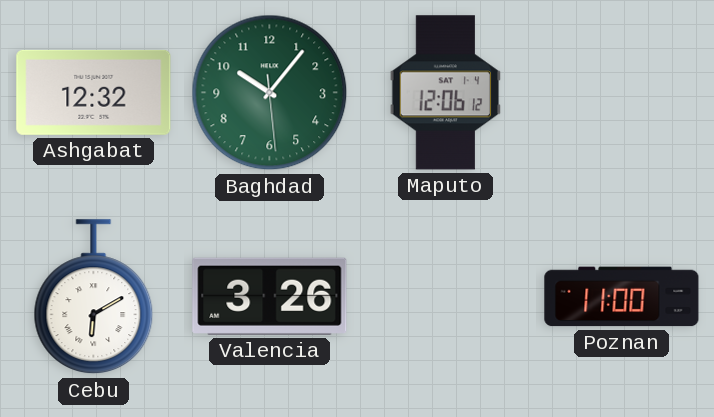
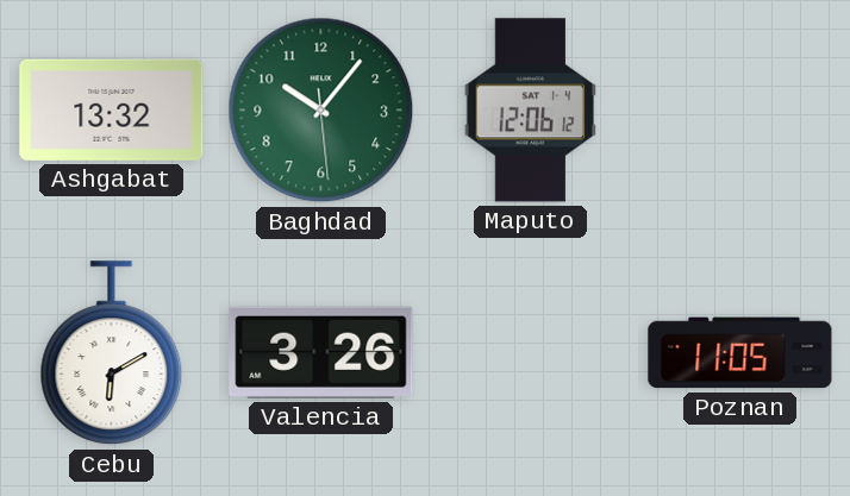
Ashgabat: 12:32 -> 13:32 (112, 109)
Poznan: 11:00 -> 11:05 (740, 353)
